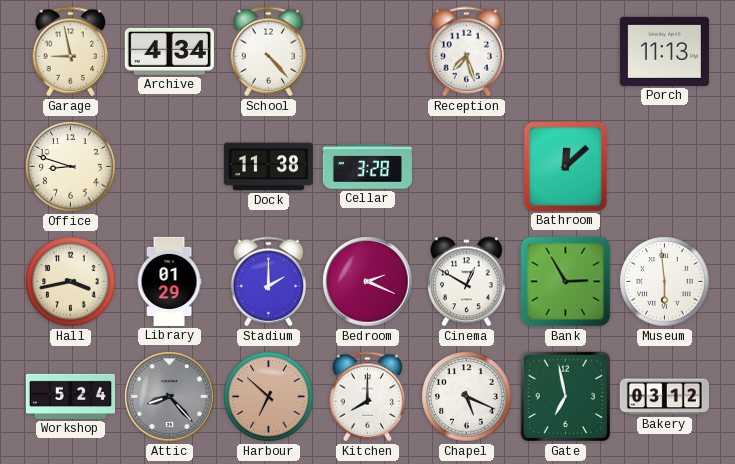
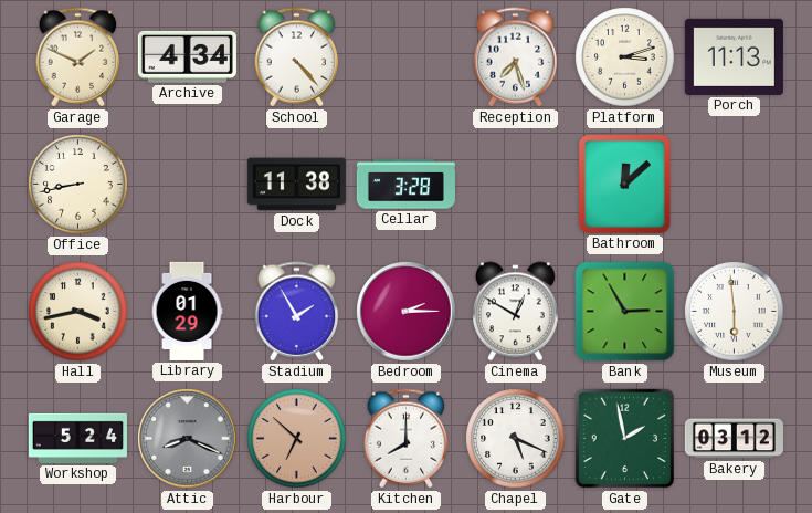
Garage: 8:58 -> 1:49 (78, 57)
Platform: none -> 3:12 (625, 57)
Office: 8:48 -> 8:43 (78, 185)
Stadium: 2:00 -> 1:55 (297, 312)
Bedroom: 2:19 -> 2:15 (407, 312)
Attic: 8:23 -> 8:19 (188, 439)
Gate: 6:58 -> 1:58 (625, 439)
